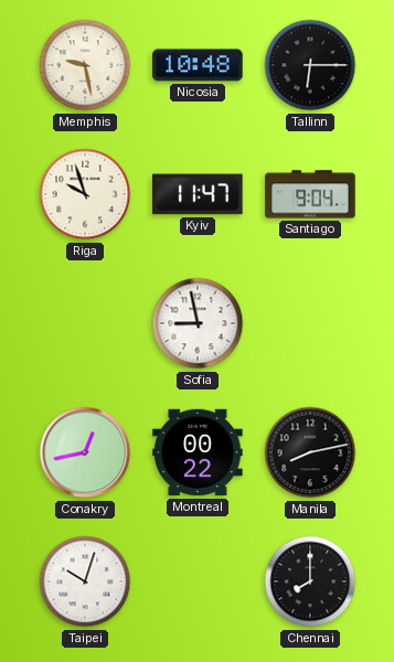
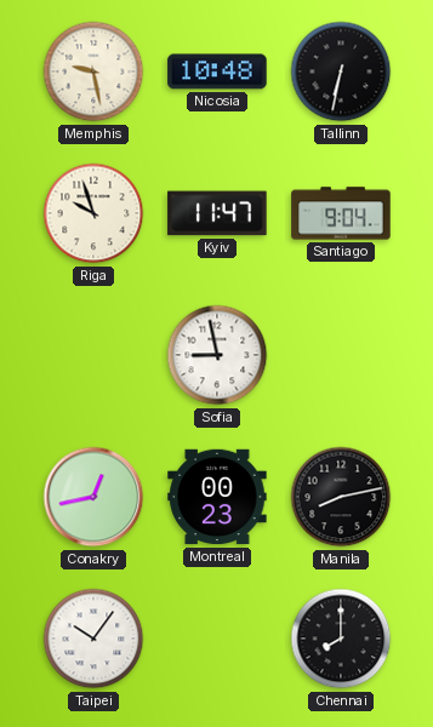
Tallinn: 6:15 -> 6:32 (341, 71)
Montreal: 00:22 -> 00:23 (217, 497)
Taipei: 10:03 -> 10:06 (93, 639)
